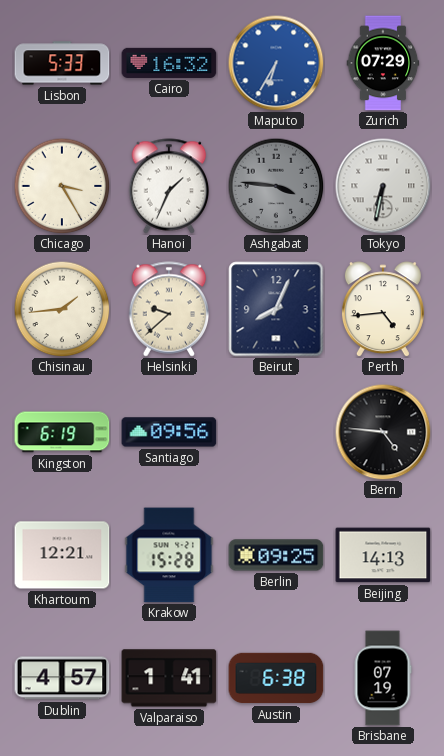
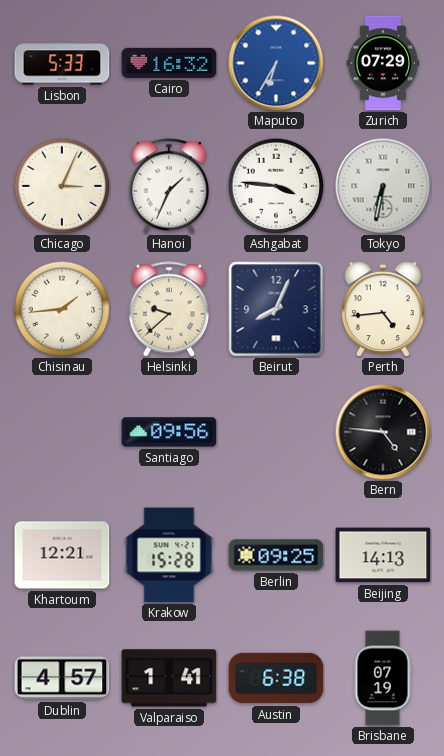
Chicago: 3:25 -> 3:04 (62, 186)
Ashgabat dial: grey -> white (276, 186)
Kingston: 6:19 -> none (62, 432)
